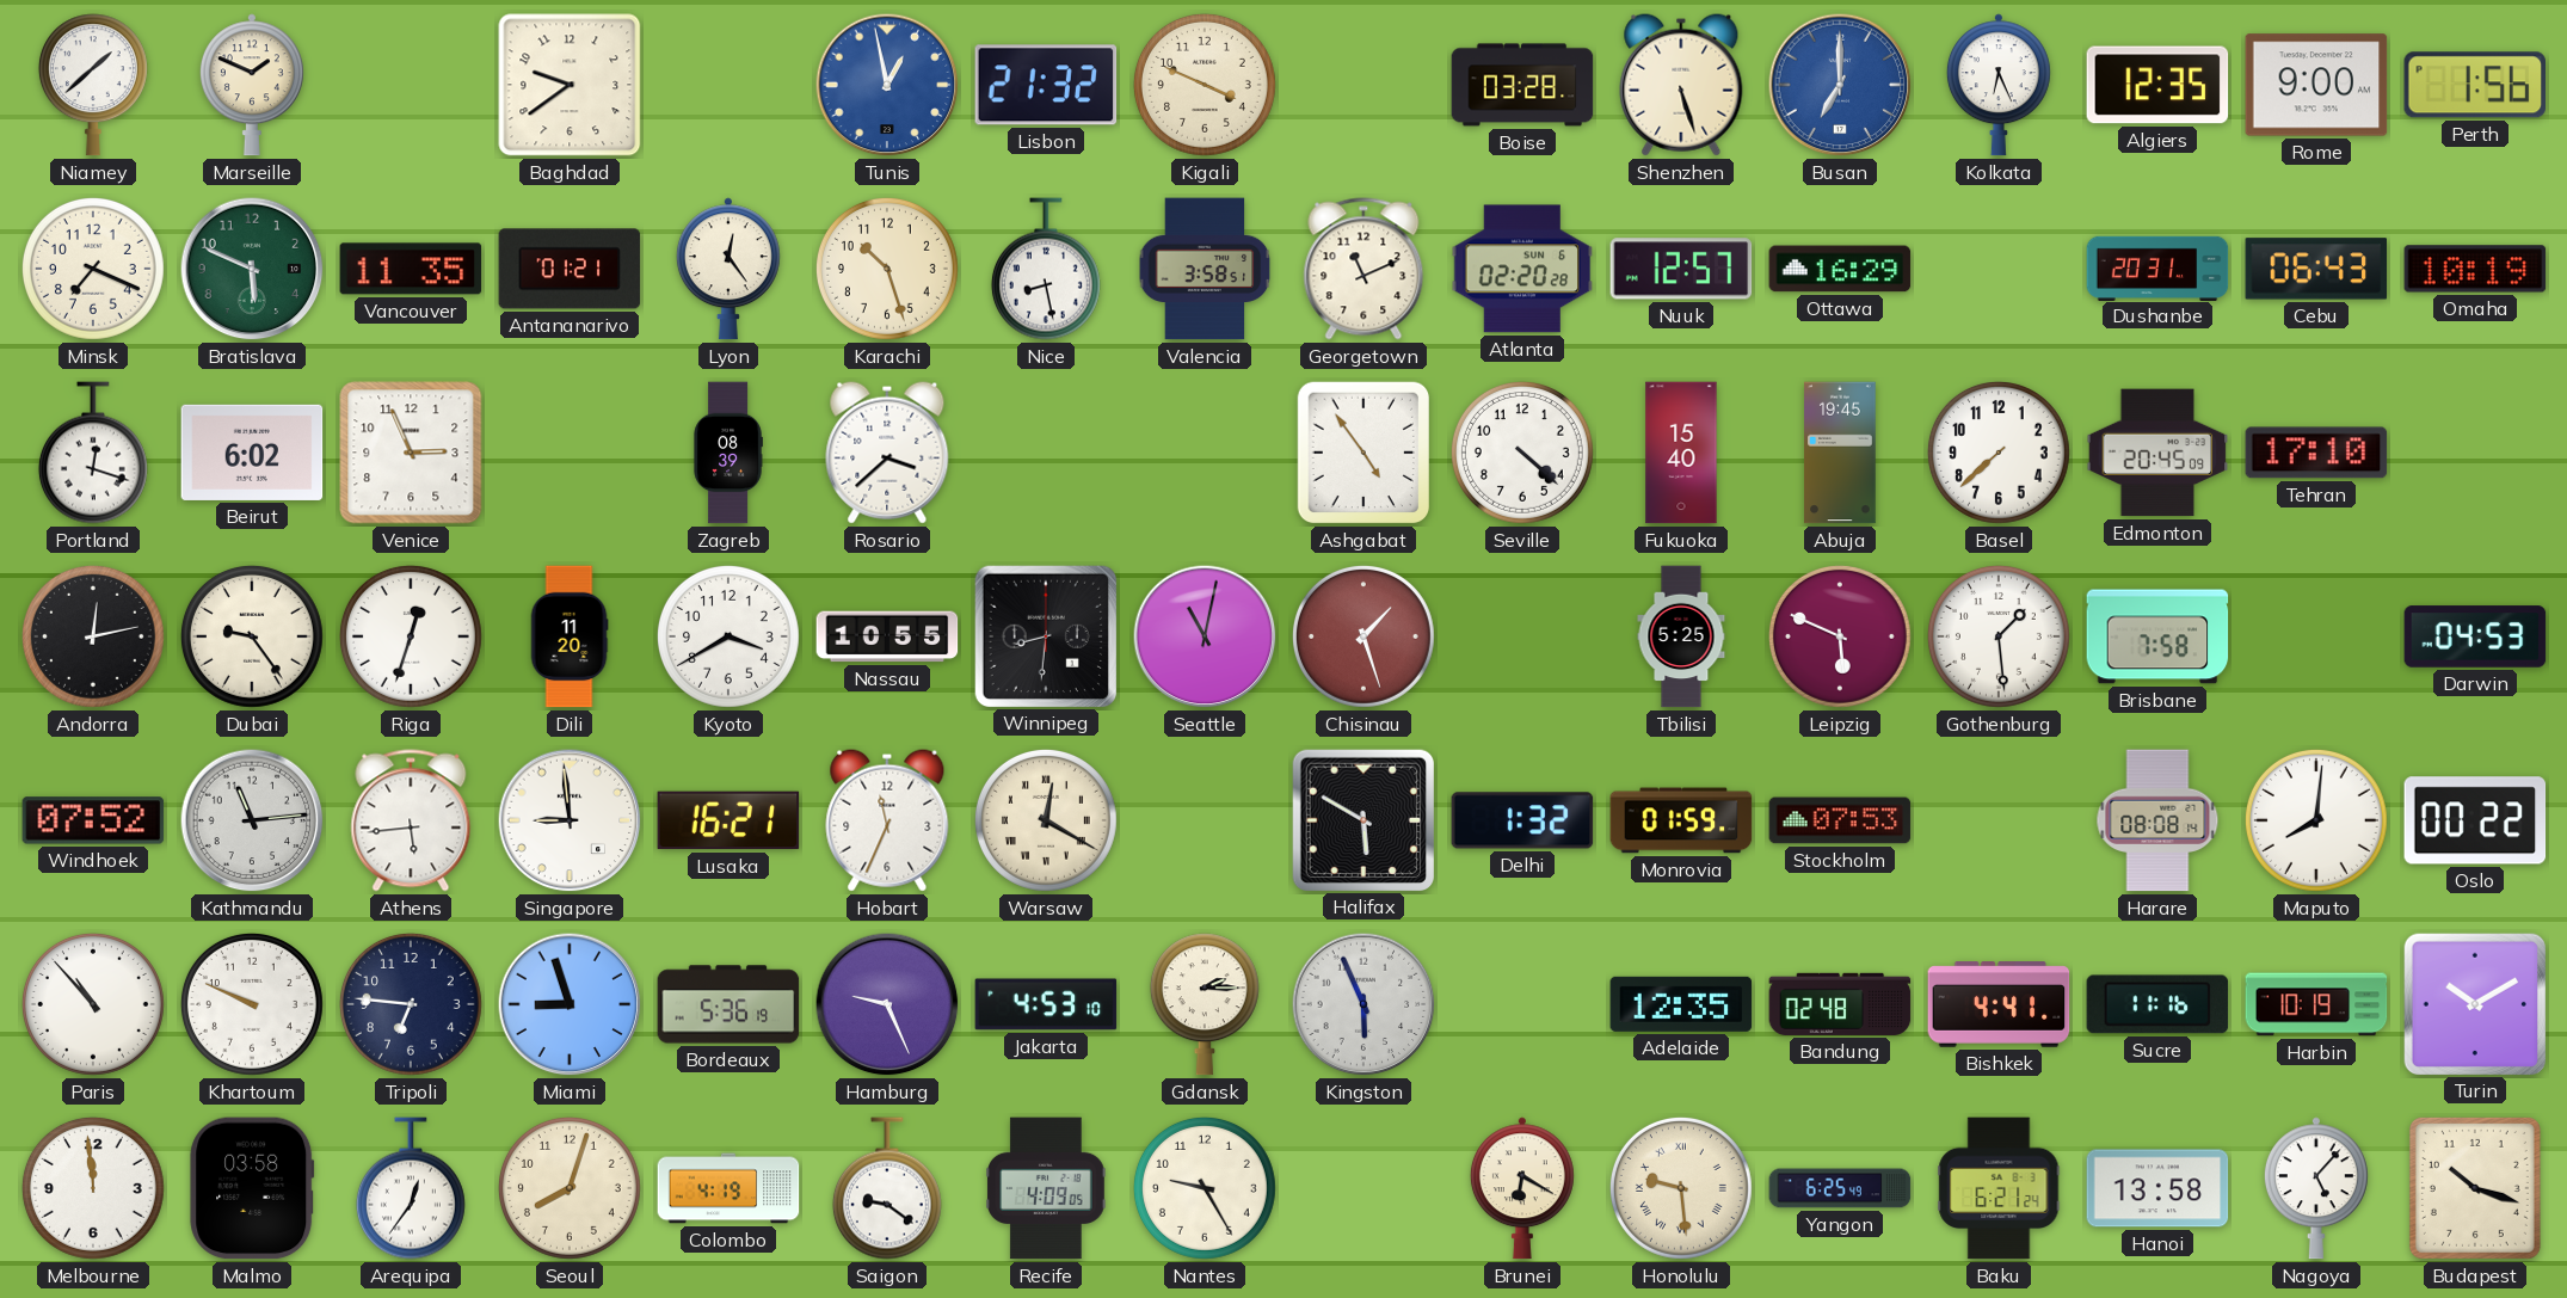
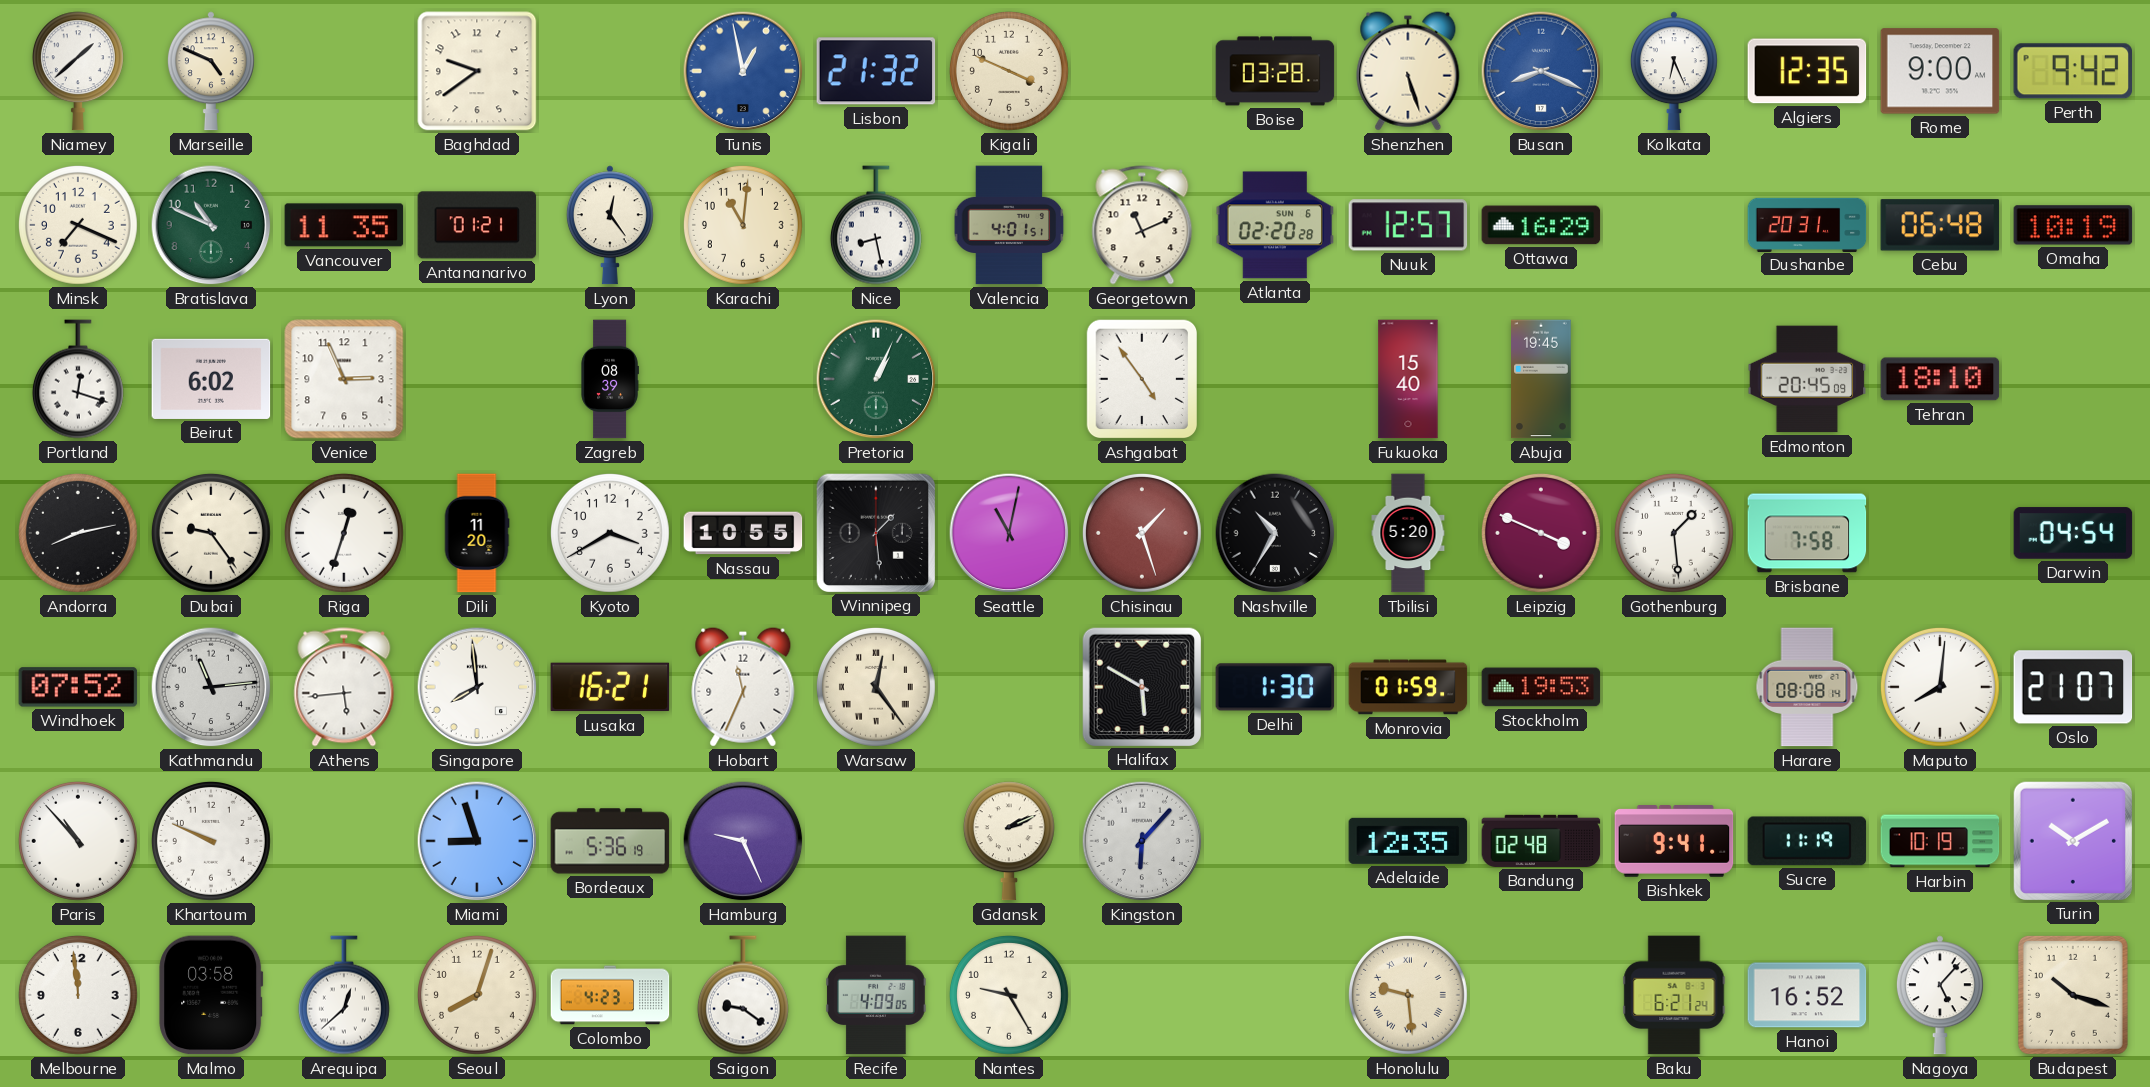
Marseille: 1:49 -> 4:49 (211, 71)
Busan: 7:00 -> 8:19 (1541, 71)
Perth: 1:56 -> 9:42 (2073, 71)
Bratislava: 5:49 -> 10:49 (211, 225)
Karachi: 10:27 -> 11:01 (743, 225)
Valencia: 3:58 -> 4:01 (1009, 225)
Cebu: 06:43 -> 06:48 (1940, 225)
Rosario: 3:38 -> none (887, 453)
Pretoria: none -> 1:04 (876, 379)
Seville: 4:22 -> none (1522, 453)
Basel: 7:38 -> none (1999, 453)
Tehran: 17:10 -> 18:10 (1940, 379)
Andorra: 12:13 -> 8:13 (78, 533)
Winnipeg: 8:31 -> 1:29 (875, 532)
Nashville: none -> 10:35 (1275, 533)
Tbilisi: 5:25 -> 5:20 (1408, 533)
Leipzig: 5:49 -> 3:49 (1541, 533)
Darwin: 04:53 -> 04:54 (2073, 533)
Singapore: 8:59 -> 7:59 (477, 687)
Warsaw: 12:20 -> 12:24 (876, 687)
Delhi: 1:32 -> 1:30 (1275, 687)
Stockholm: 07:53 -> 19:53 (1541, 687)
Oslo: 00:22 -> 21:07 (2073, 687)
Tripoli: 6:46 -> none (411, 1004)
Jakarta: 4:53 -> none (1046, 1004)
Gdansk: 2:15 -> 2:11 (1009, 841)
Kingston: 5:56 -> 6:07 (1142, 841)
Bishkek: 4:41 -> 9:41 (1674, 841)
Sucre: 11:16 -> 11:19 (1807, 841)
Arequipa: 12:36 -> 12:38 (344, 995)
Colombo: 4:19 -> 4:23 (610, 995)
Brunei: 6:20 -> none (1522, 1188)
Yangon: 6:25 -> none (1840, 1188)
Hanoi: 13:58 -> 16:52 (1807, 995)
